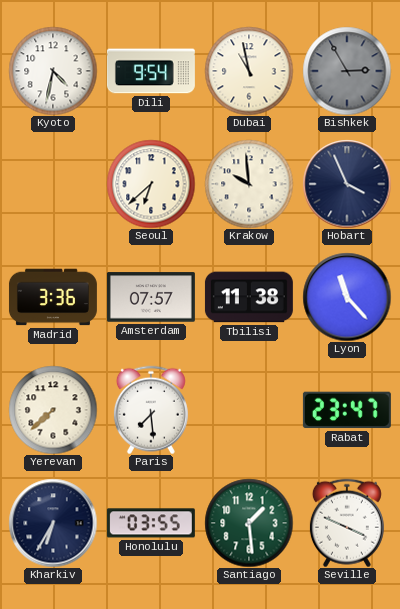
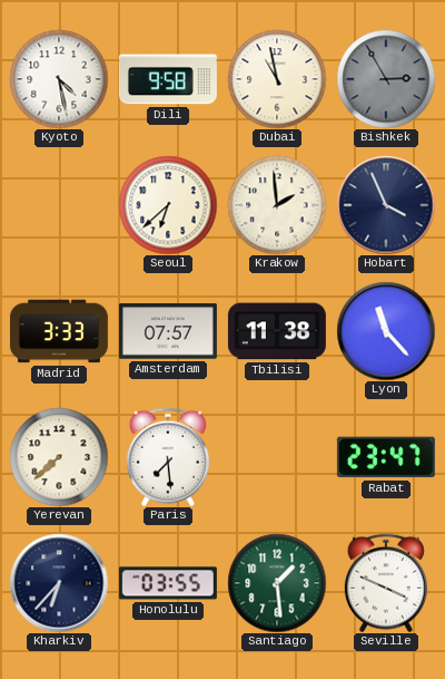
Kyoto: 4:32 -> 4:28 (59, 79)
Dili: 9:54 -> 9:58 (168, 79)
Krakow: 9:59 -> 1:59 (277, 205)
Madrid: 3:36 -> 3:33 (59, 331)
Kharkiv: 6:35 -> 6:37 (59, 583)
